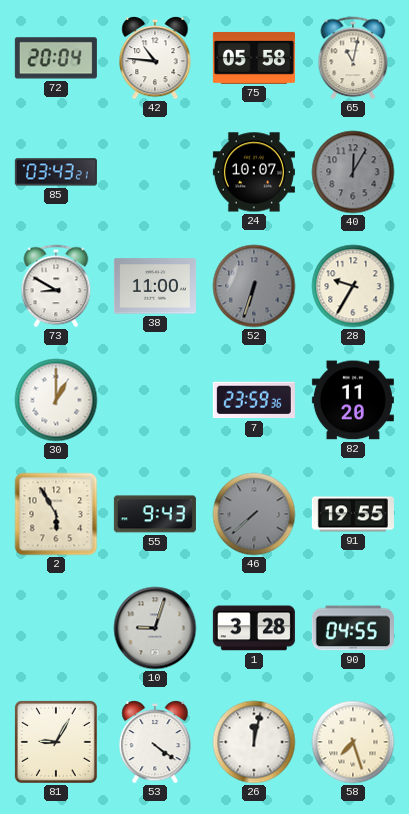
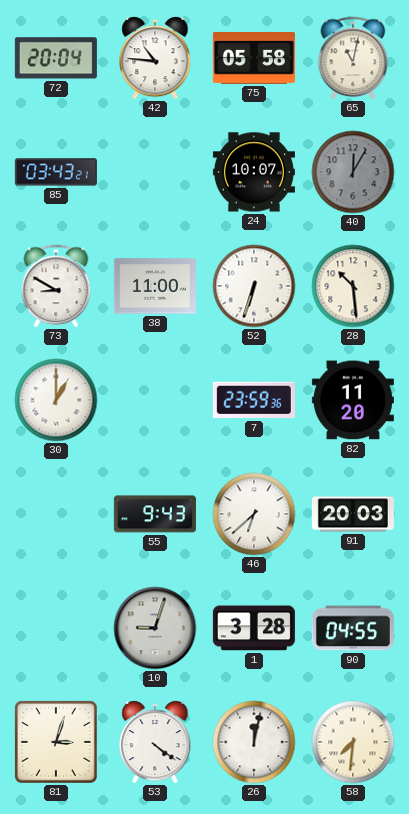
52 dial: grey -> white (254, 286)
28: 9:35 -> 10:29 (353, 286)
2: 5:55 -> none (56, 514)
46: 7:38 -> 6:38 (254, 514)
46 dial: grey -> white (254, 514)
91: 19:55 -> 20:03 (353, 514)
81: 9:05 -> 3:03 (56, 742)
58: 7:27 -> 7:31 (353, 742)
